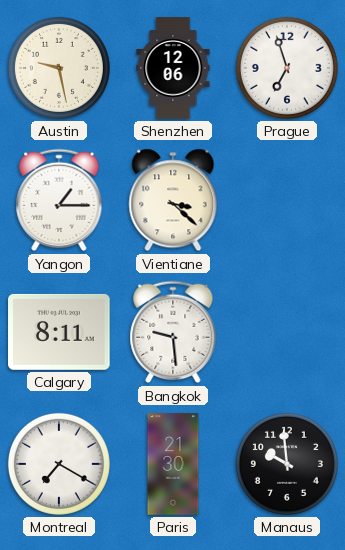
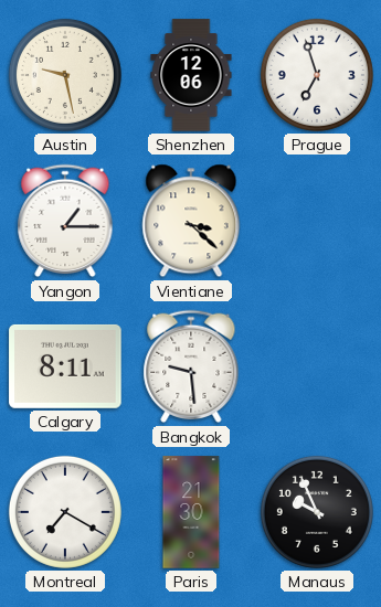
Manaus: 9:59 -> 9:56 (317, 512)
